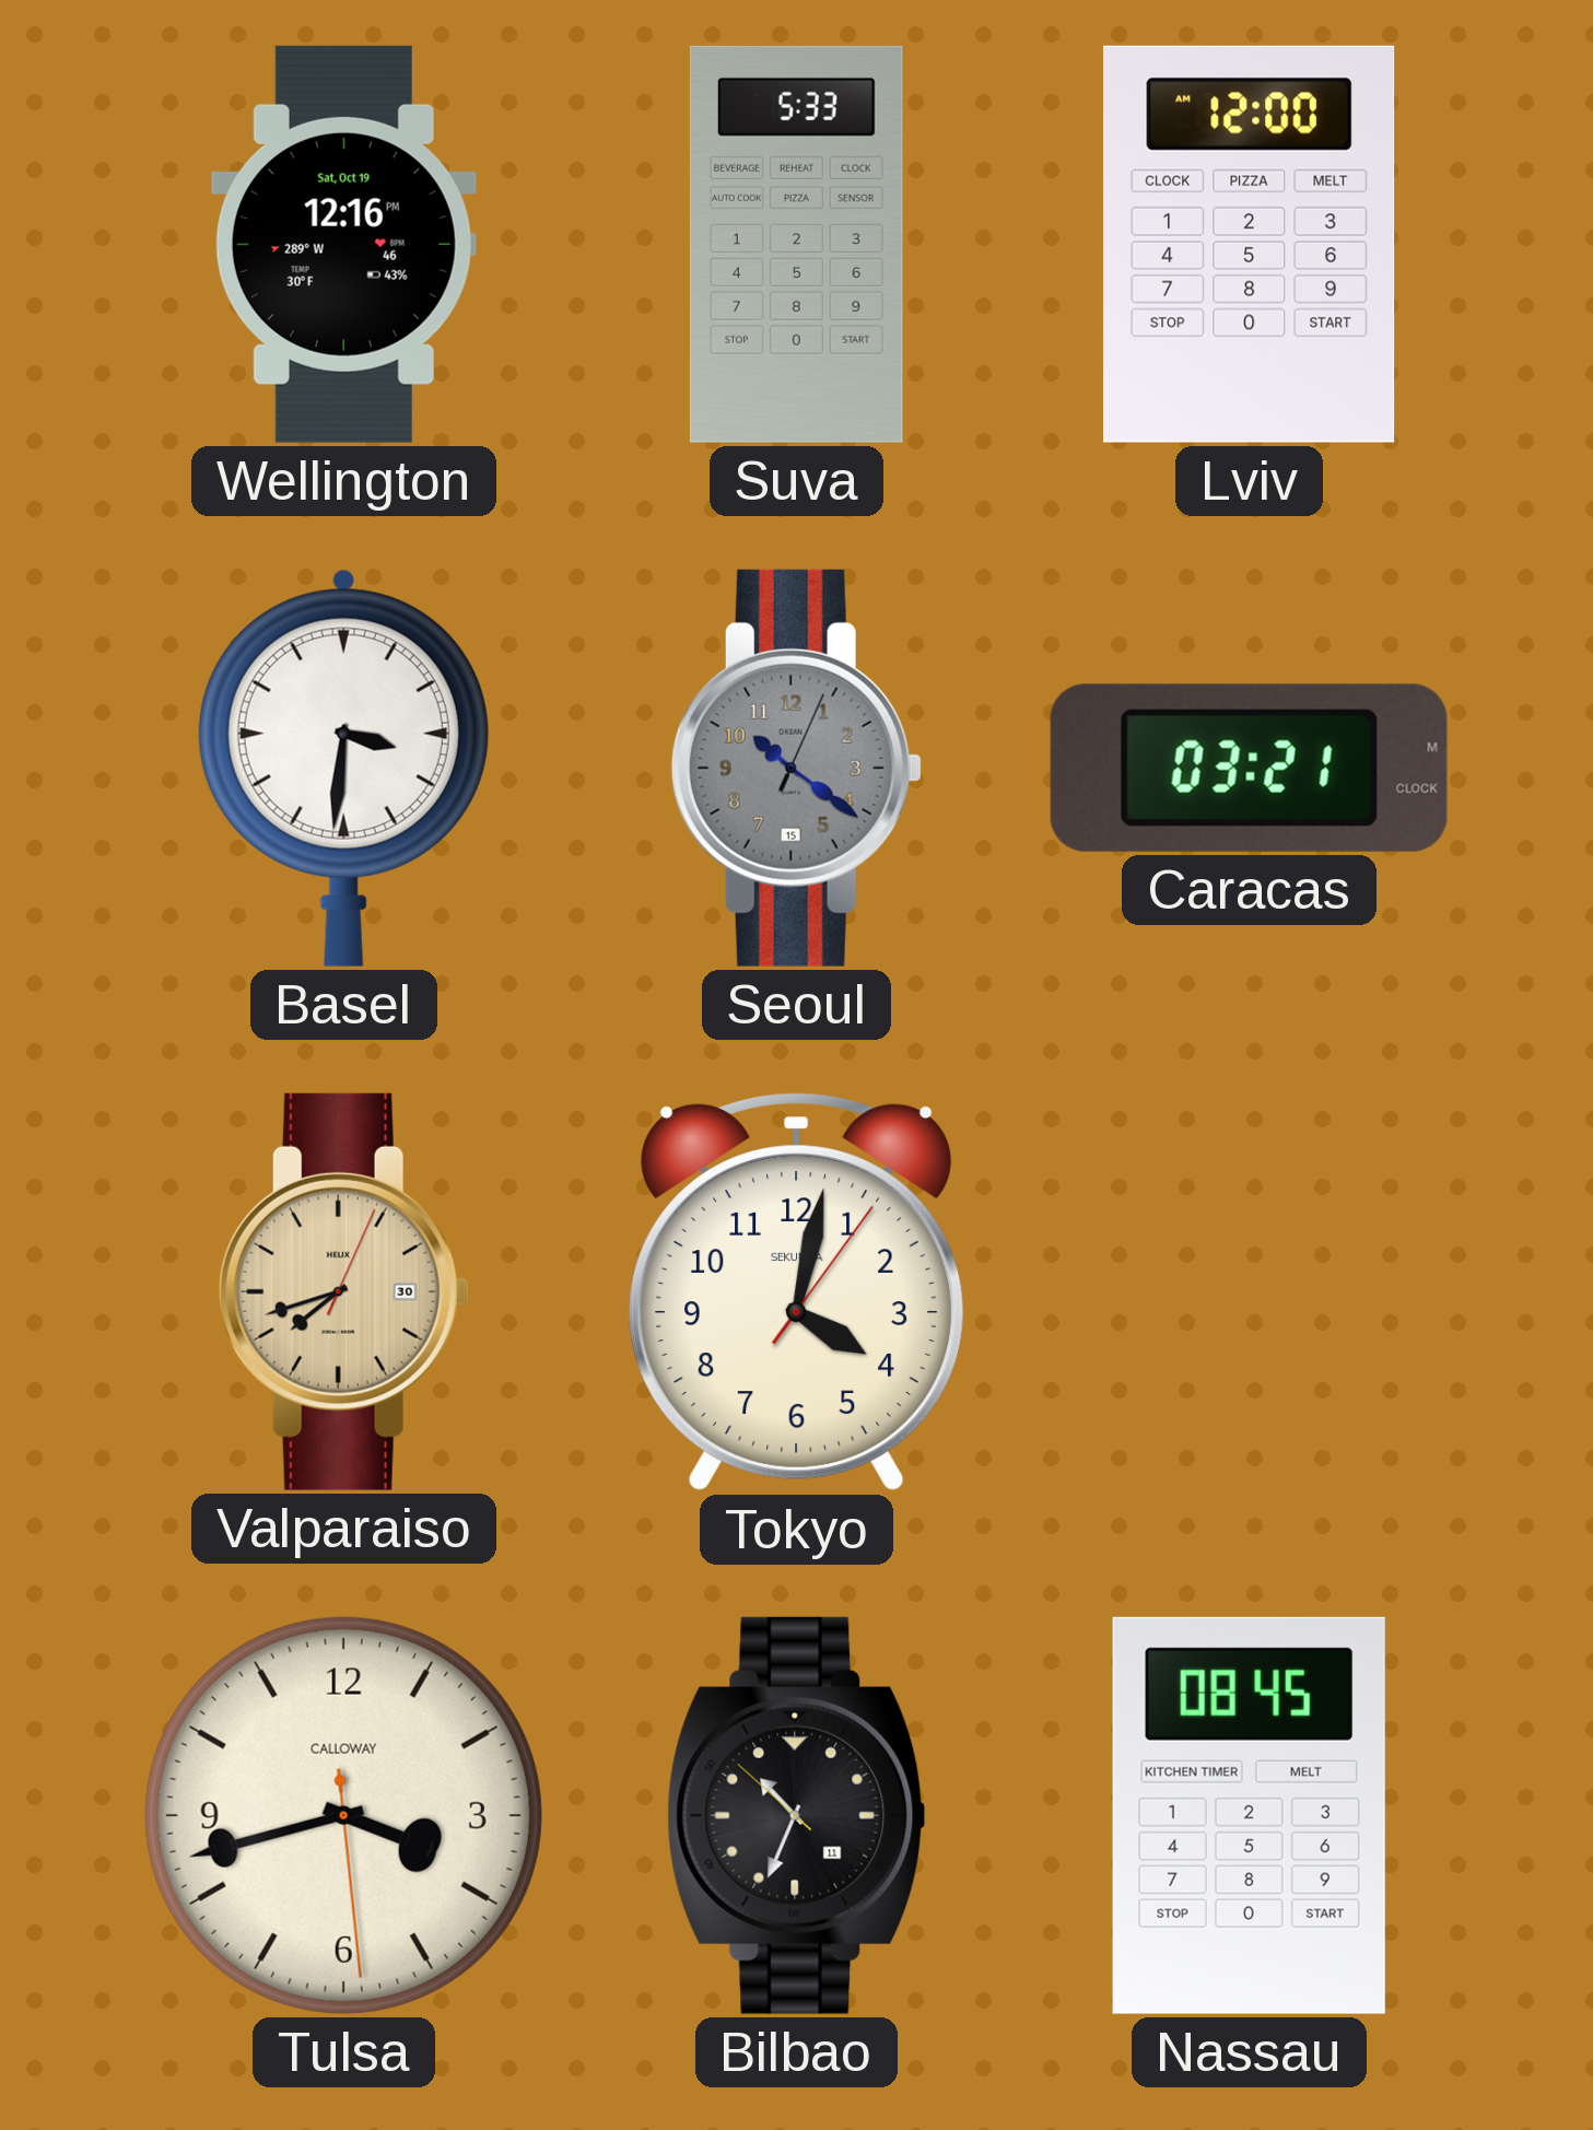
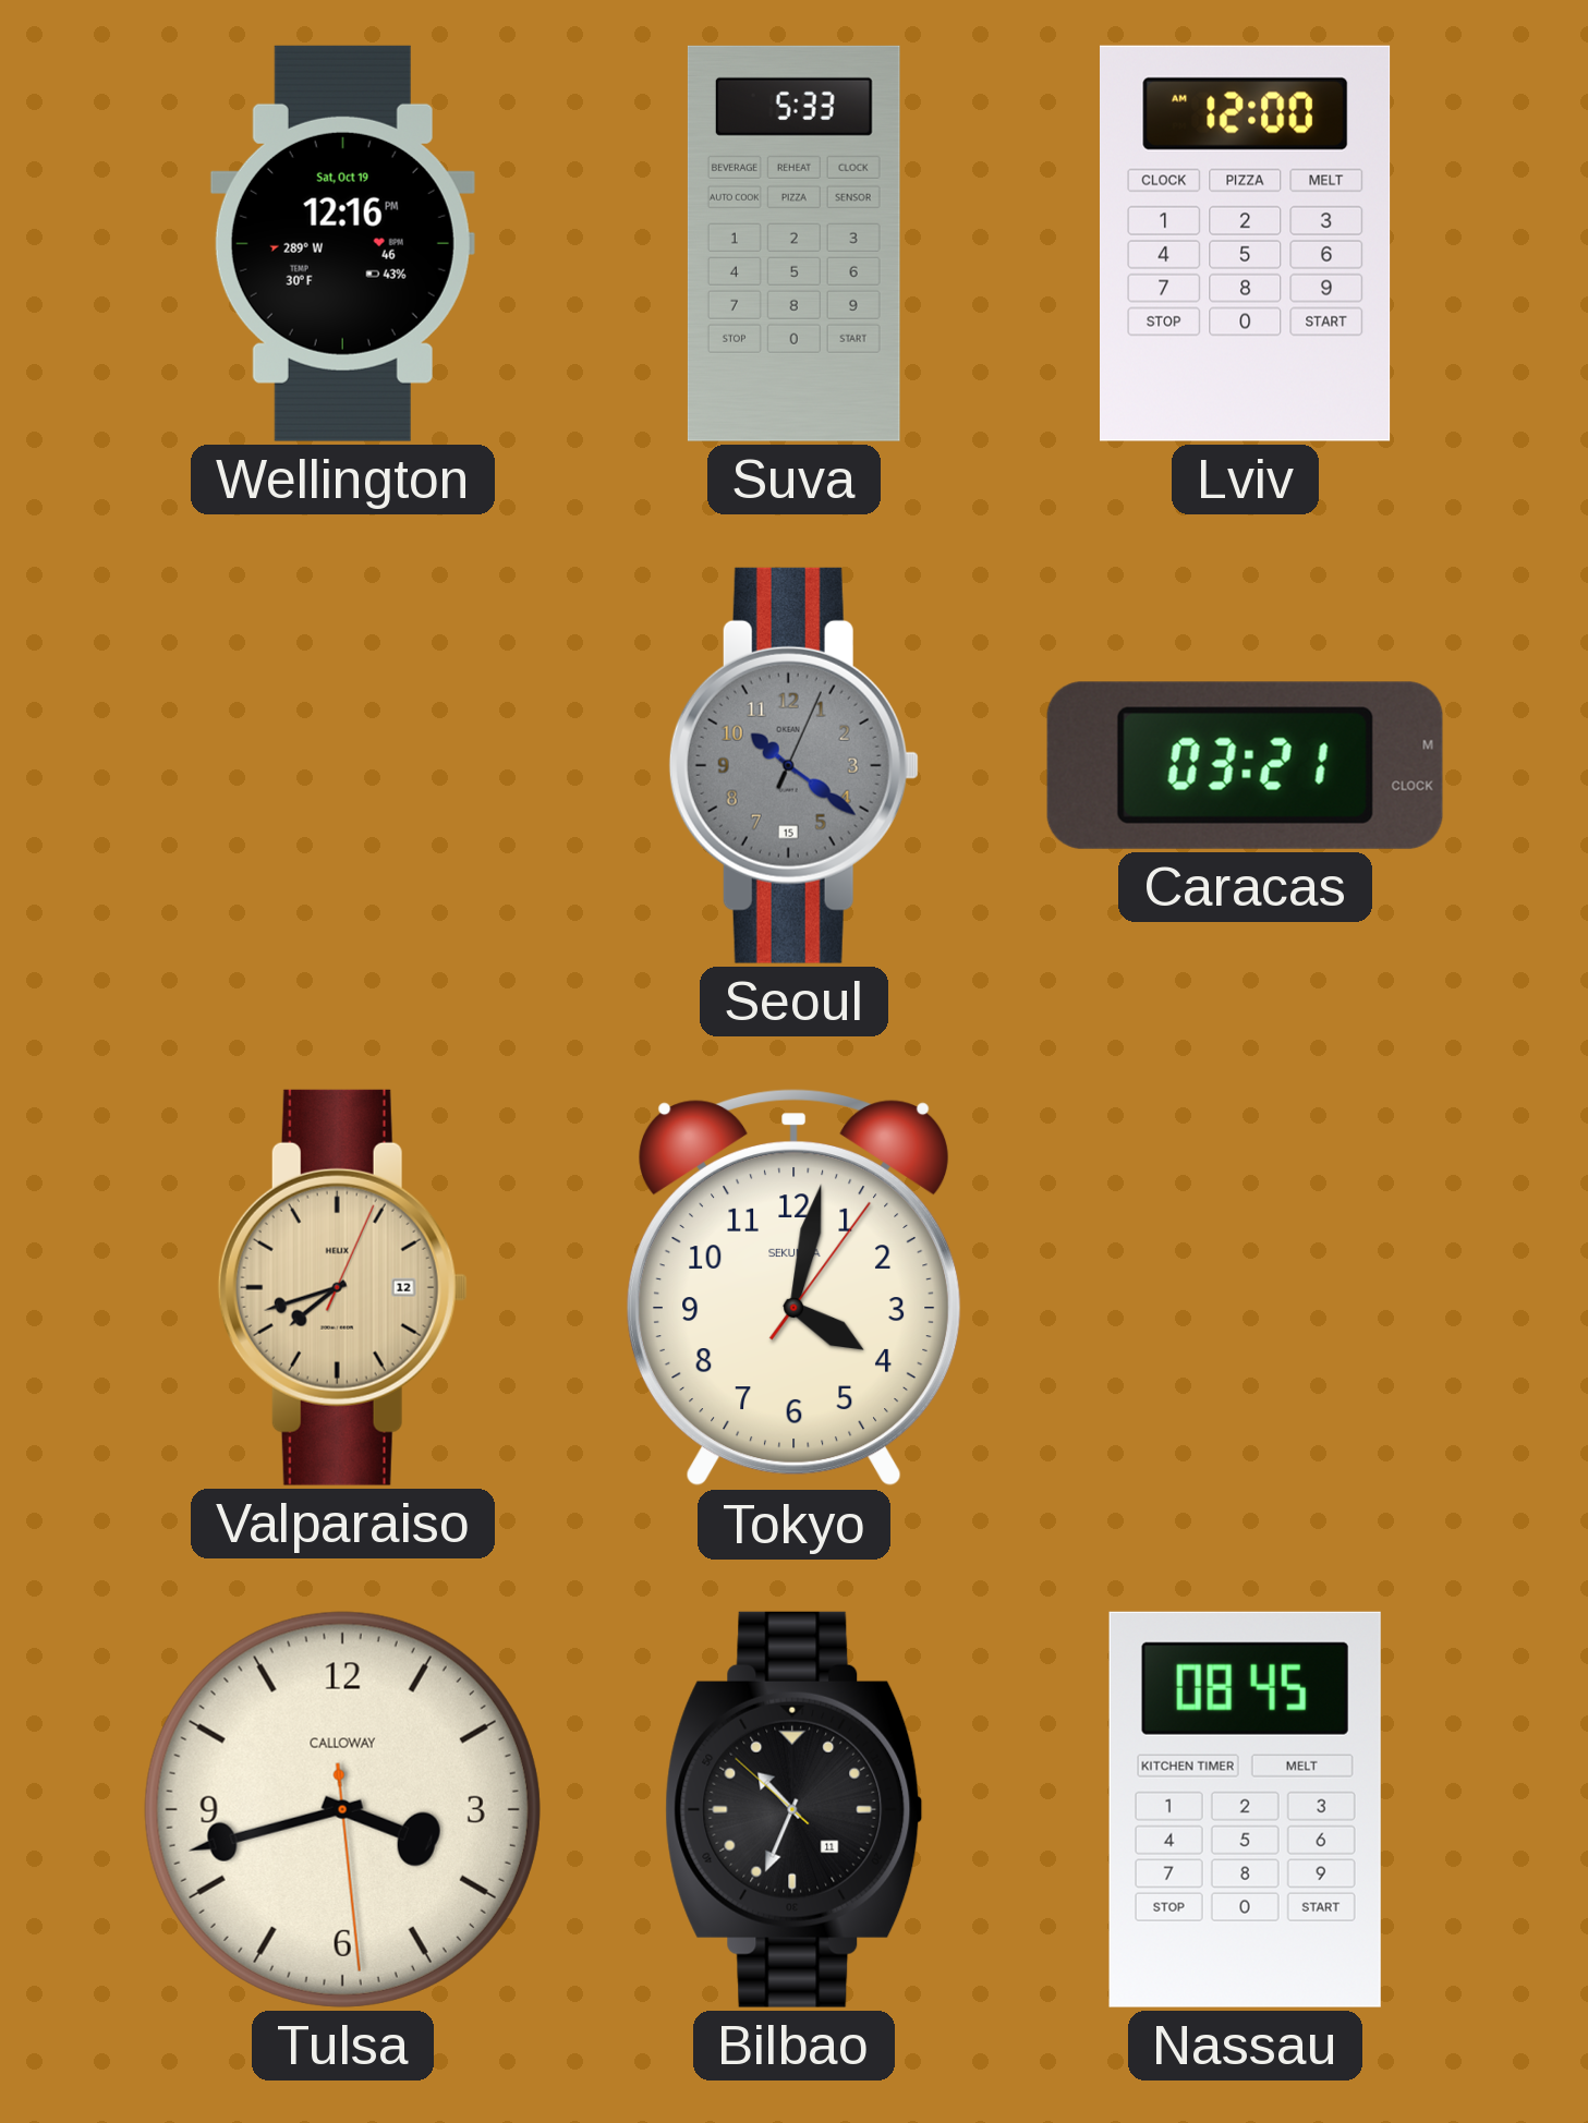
Basel: 3:31 -> none (343, 768)
Valparaiso date: 30 -> 12 (342, 1287)
